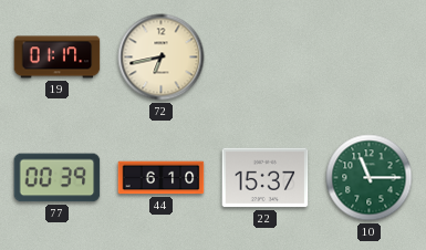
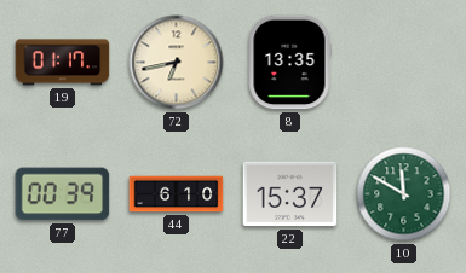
8: none -> 13:35 (289, 63)
10: 11:15 -> 11:50 (404, 194)
